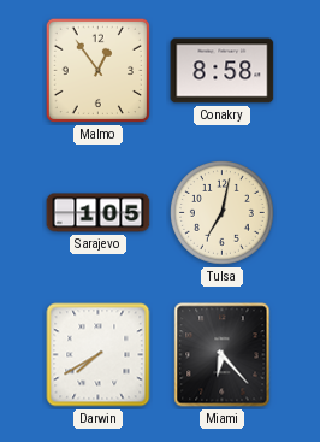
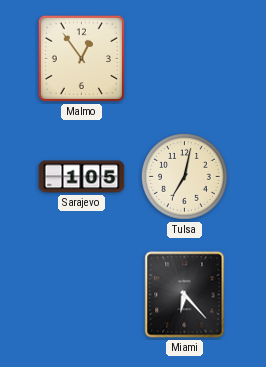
Conakry: 8:58 -> none (223, 71)
Darwin: 7:40 -> none (99, 355)
